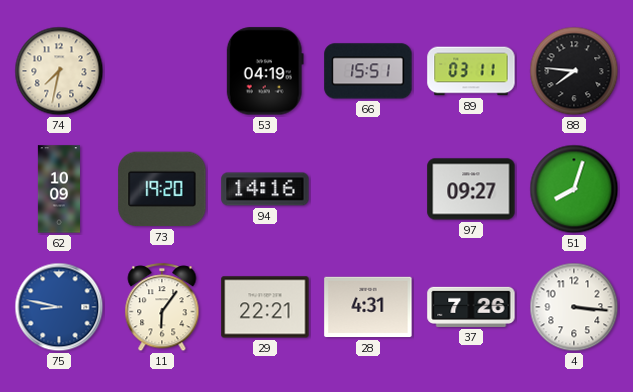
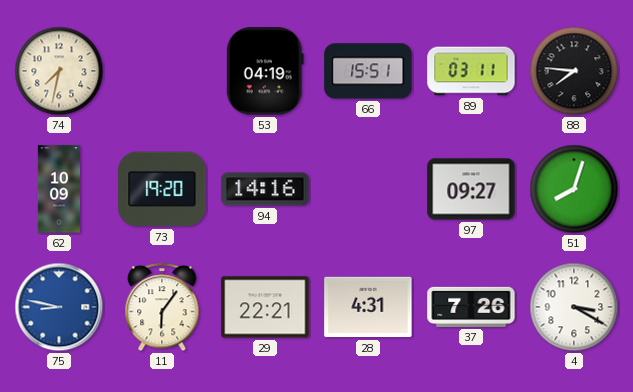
4: 3:16 -> 3:20 (574, 307)
